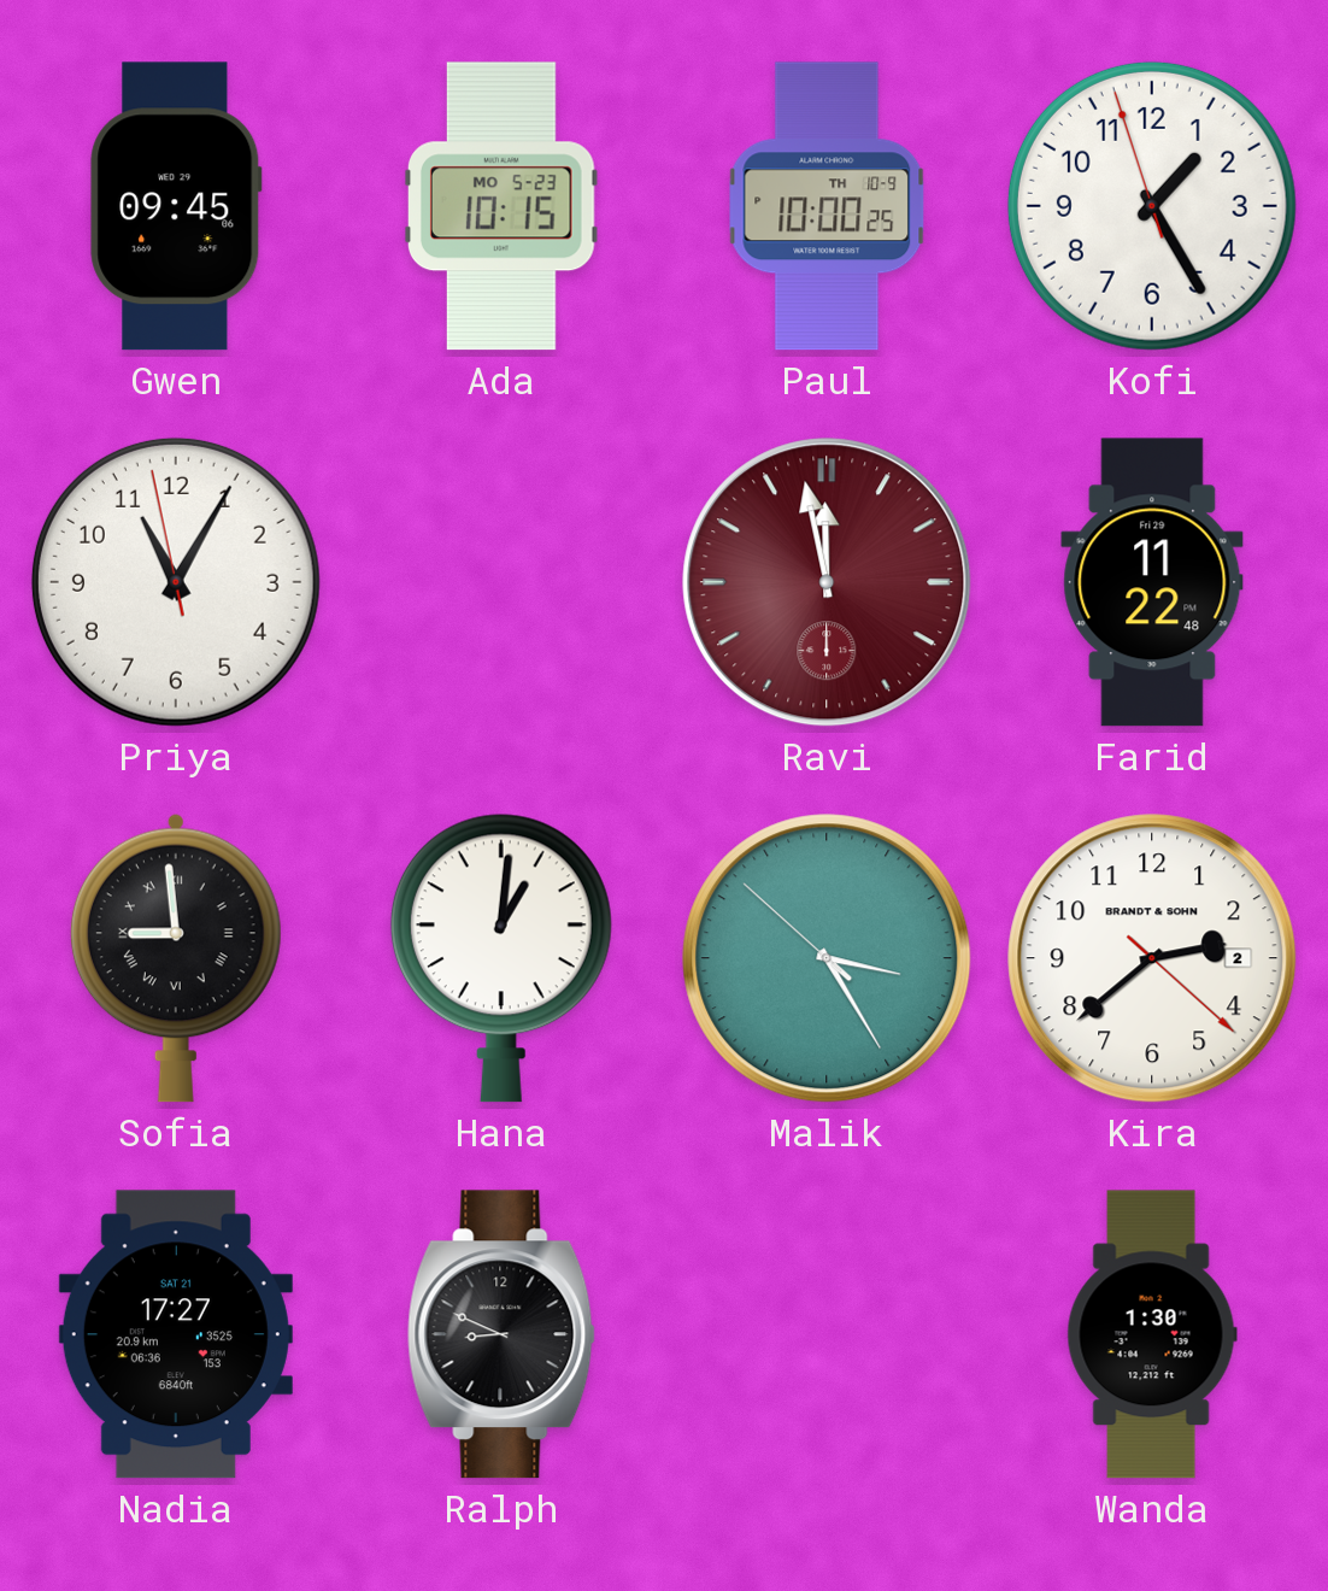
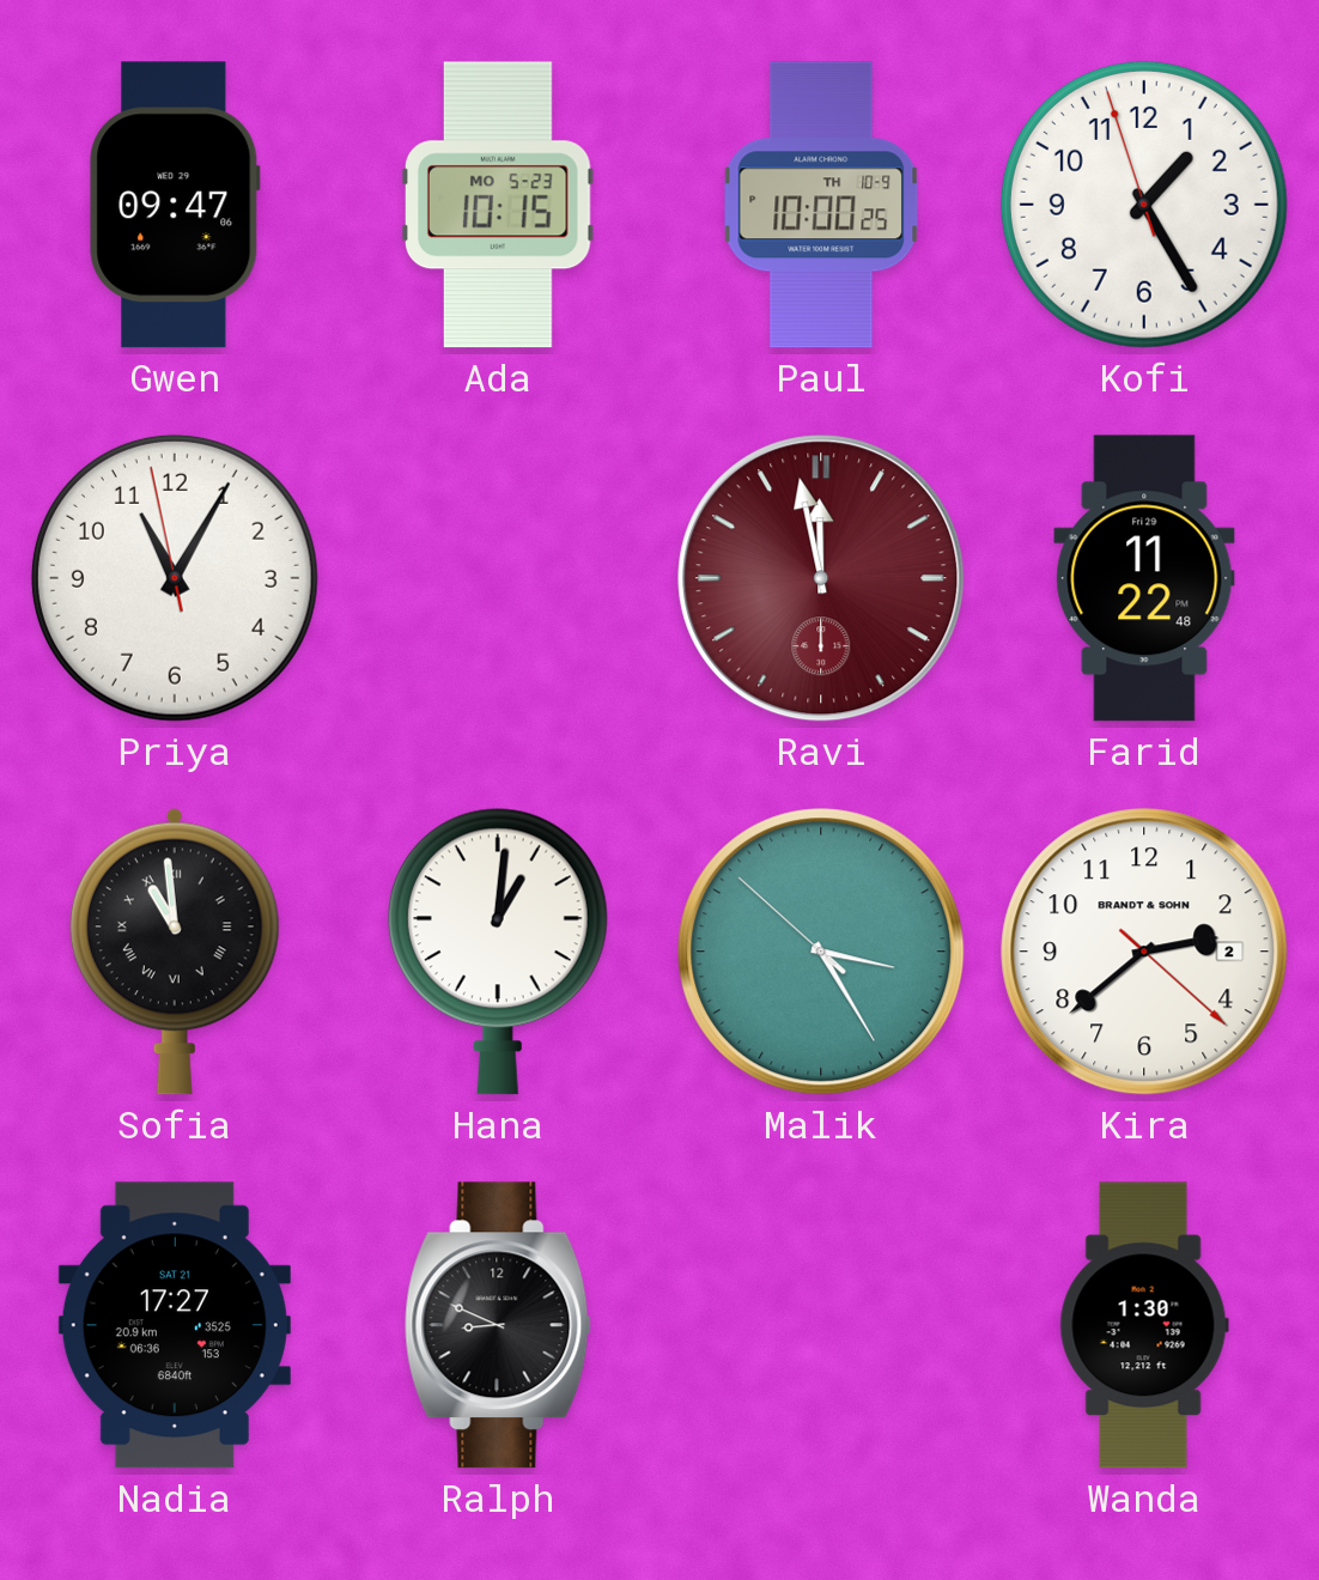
Gwen: 09:45 -> 09:47 (175, 205)
Sofia: 8:59 -> 10:59 (175, 952)
